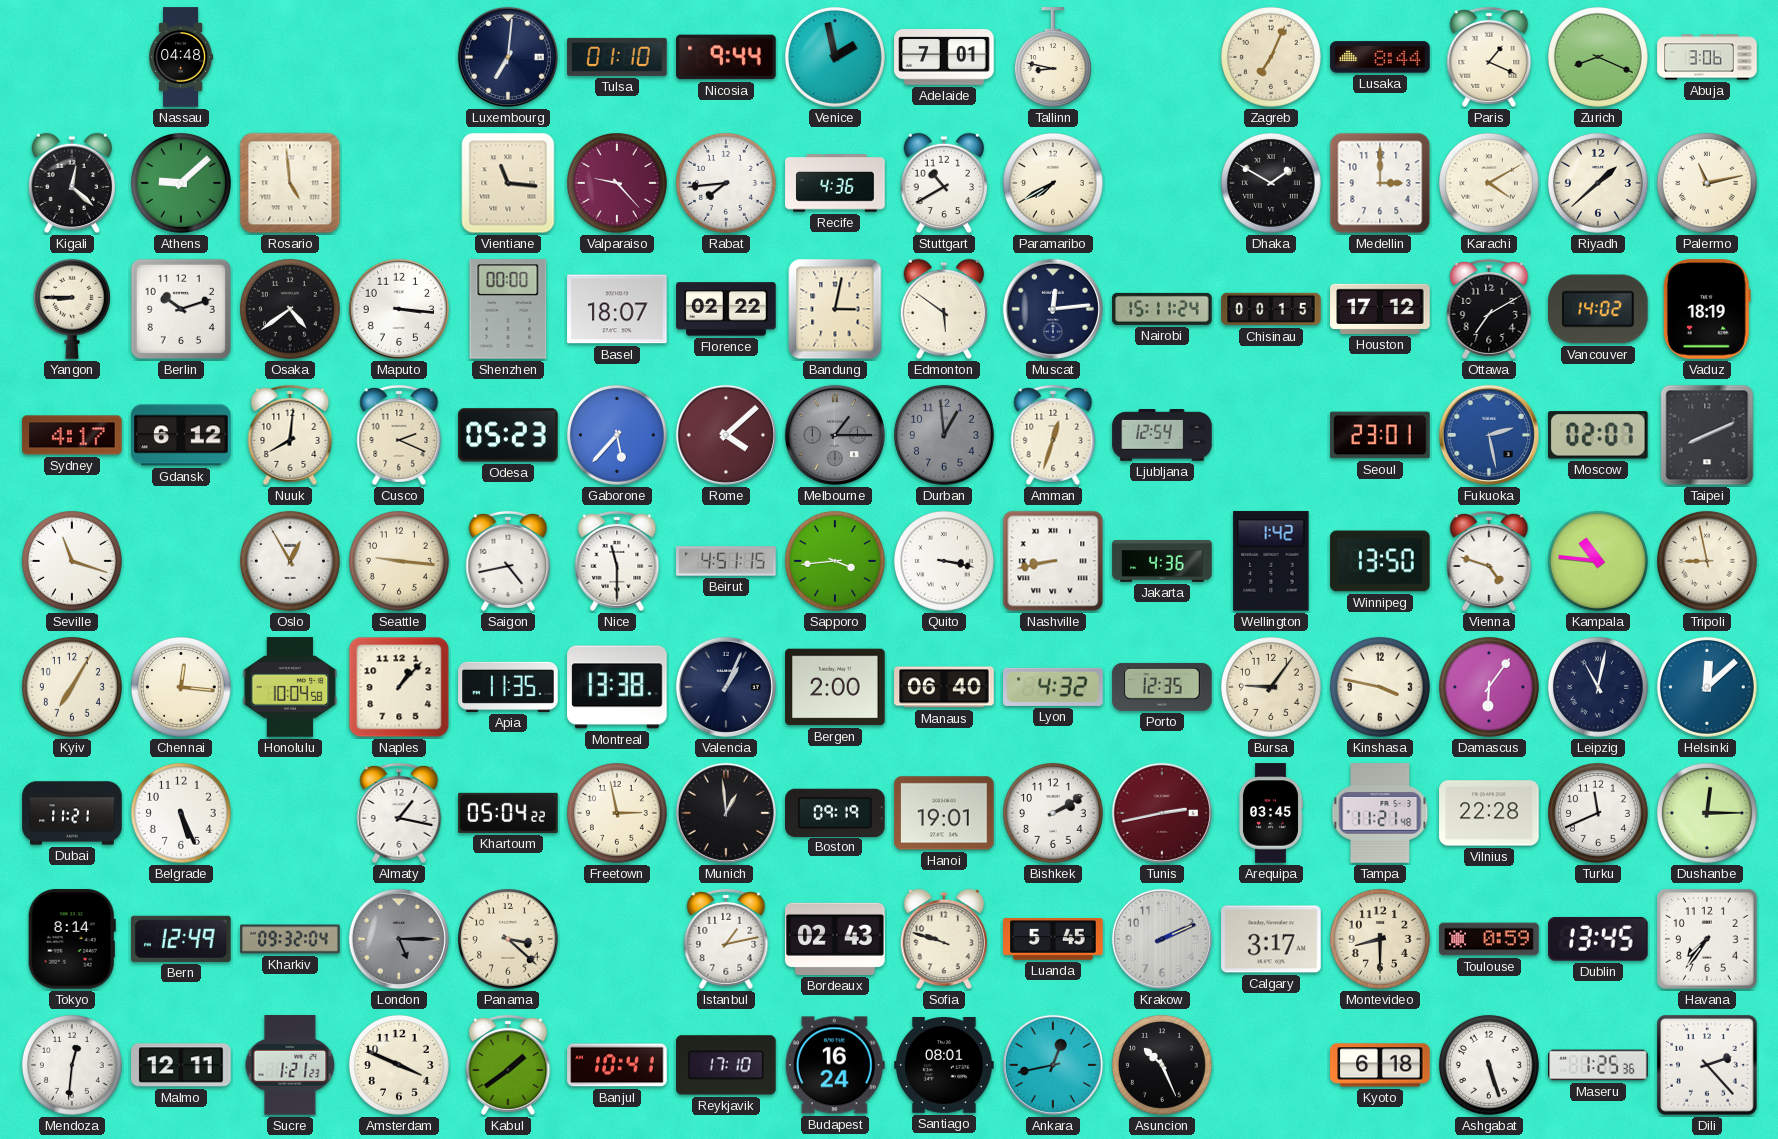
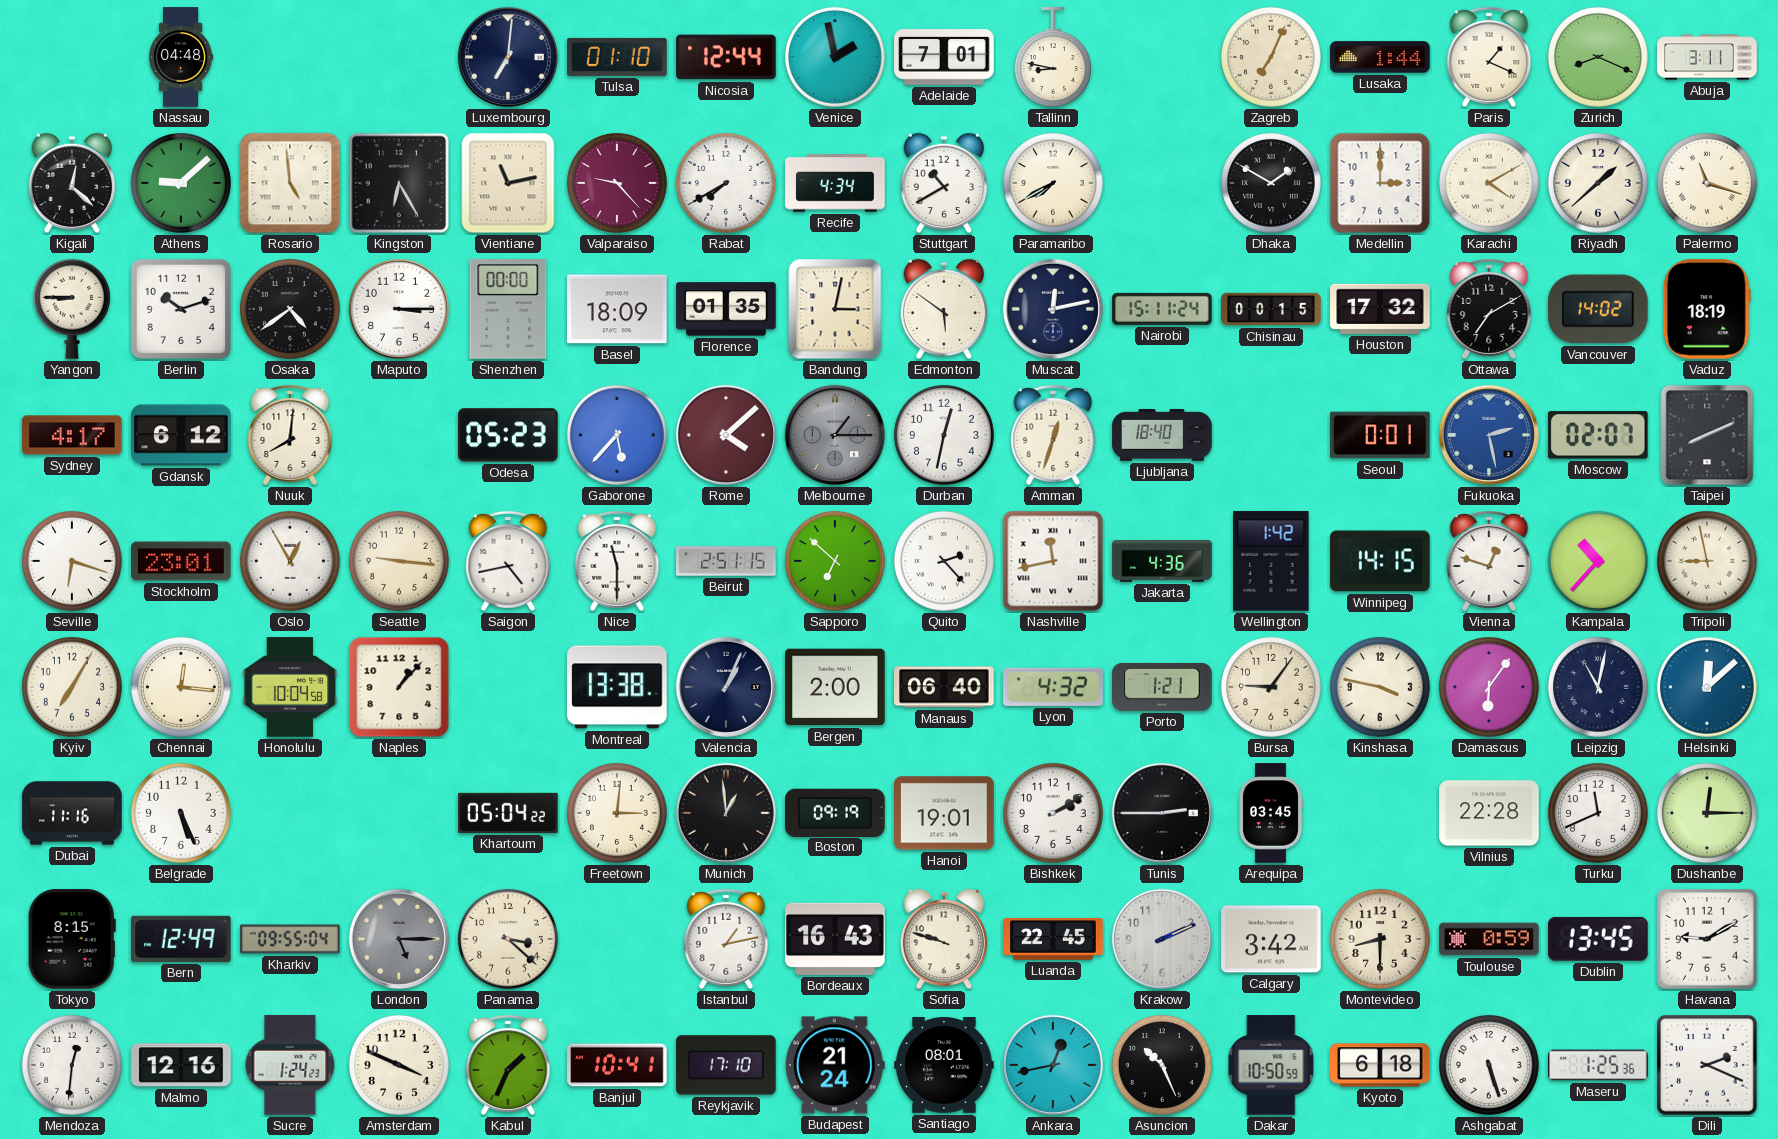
Nicosia: 9:44 -> 12:44 (726, 57)
Lusaka: 8:44 -> 1:44 (1380, 57)
Abuja: 3:06 -> 3:11 (1707, 57)
Kingston: none -> 6:25 (399, 183)
Vientiane: 11:16 -> 11:13 (508, 183)
Rabat: 7:44 -> 7:40 (726, 183)
Recife: 4:36 -> 4:34 (835, 183)
Palermo: 11:13 -> 11:18 (1707, 183)
Maputo: 3:16 -> 3:15 (399, 309)
Basel: 18:07 -> 18:09 (617, 309)
Florence: 02:22 -> 01:35 (726, 309)
Muscat: 12:14 -> 12:13 (1053, 309)
Houston: 17:12 -> 17:32 (1380, 309)
Cusco: 2:19 -> none (399, 435)
Durban: 12:59 -> 12:32 (944, 435)
Durban dial: grey -> white (944, 435)
Ljubljana: 12:54 -> 18:40 (1162, 435)
Seoul: 23:01 -> 0:01 (1380, 435)
Seville: 11:18 -> 6:18 (72, 561)
Stockholm: none -> 23:01 (181, 561)
Beirut: 4:51 -> 2:51 (726, 561)
Sapporo: 3:44 -> 6:52 (835, 561)
Quito: 3:17 -> 2:23 (944, 561)
Nashville: 8:43 -> 11:43 (1053, 561)
Winnipeg: 13:50 -> 14:15 (1380, 561)
Vienna: 4:48 -> 12:48 (1489, 561)
Kampala: 10:46 -> 10:37 (1598, 561)
Apia: 11:35 -> none (508, 687)
Porto: 12:35 -> 1:21 (1162, 687)
Dubai: 11:21 -> 11:16 (72, 813)
Almaty: 1:17 -> none (399, 813)
Freetown: 2:58 -> 3:01 (617, 813)
Tunis: 2:43 -> 2:45 (1162, 813)
Tunis dial: burgundy -> black (1162, 813)
Tampa: 11:21 -> none (1380, 813)
Tokyo: 8:14 -> 8:15 (72, 939)
Kharkiv: 09:32 -> 09:55 (290, 939)
Bordeaux: 02:43 -> 16:43 (835, 939)
Luanda: 5:45 -> 22:45 (1053, 939)
Calgary: 3:17 -> 3:42 (1271, 939)
Havana: 7:36 -> 9:10 (1707, 939)
Malmo: 12:11 -> 12:16 (181, 1065)
Sucre: 1:21 -> 1:24 (290, 1065)
Kabul: 1:39 -> 1:34 (508, 1065)
Budapest: 16:24 -> 21:24 (835, 1065)
Dakar: none -> 10:50 (1271, 1065)
Dili: 2:23 -> 2:19 (1707, 1065)
